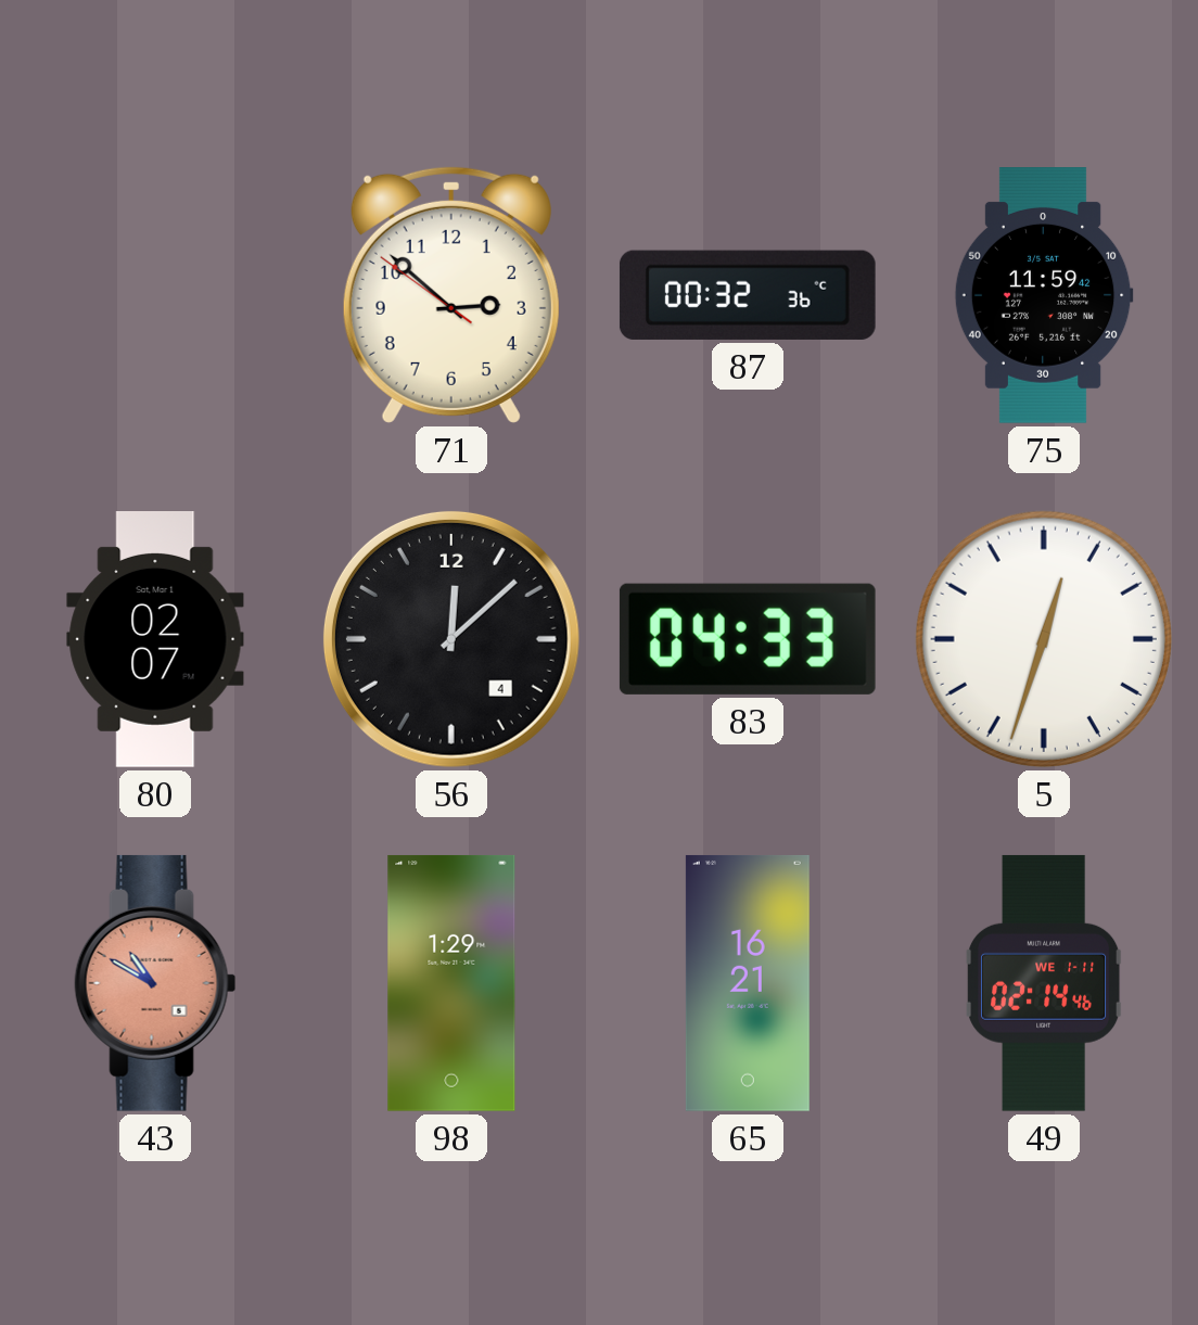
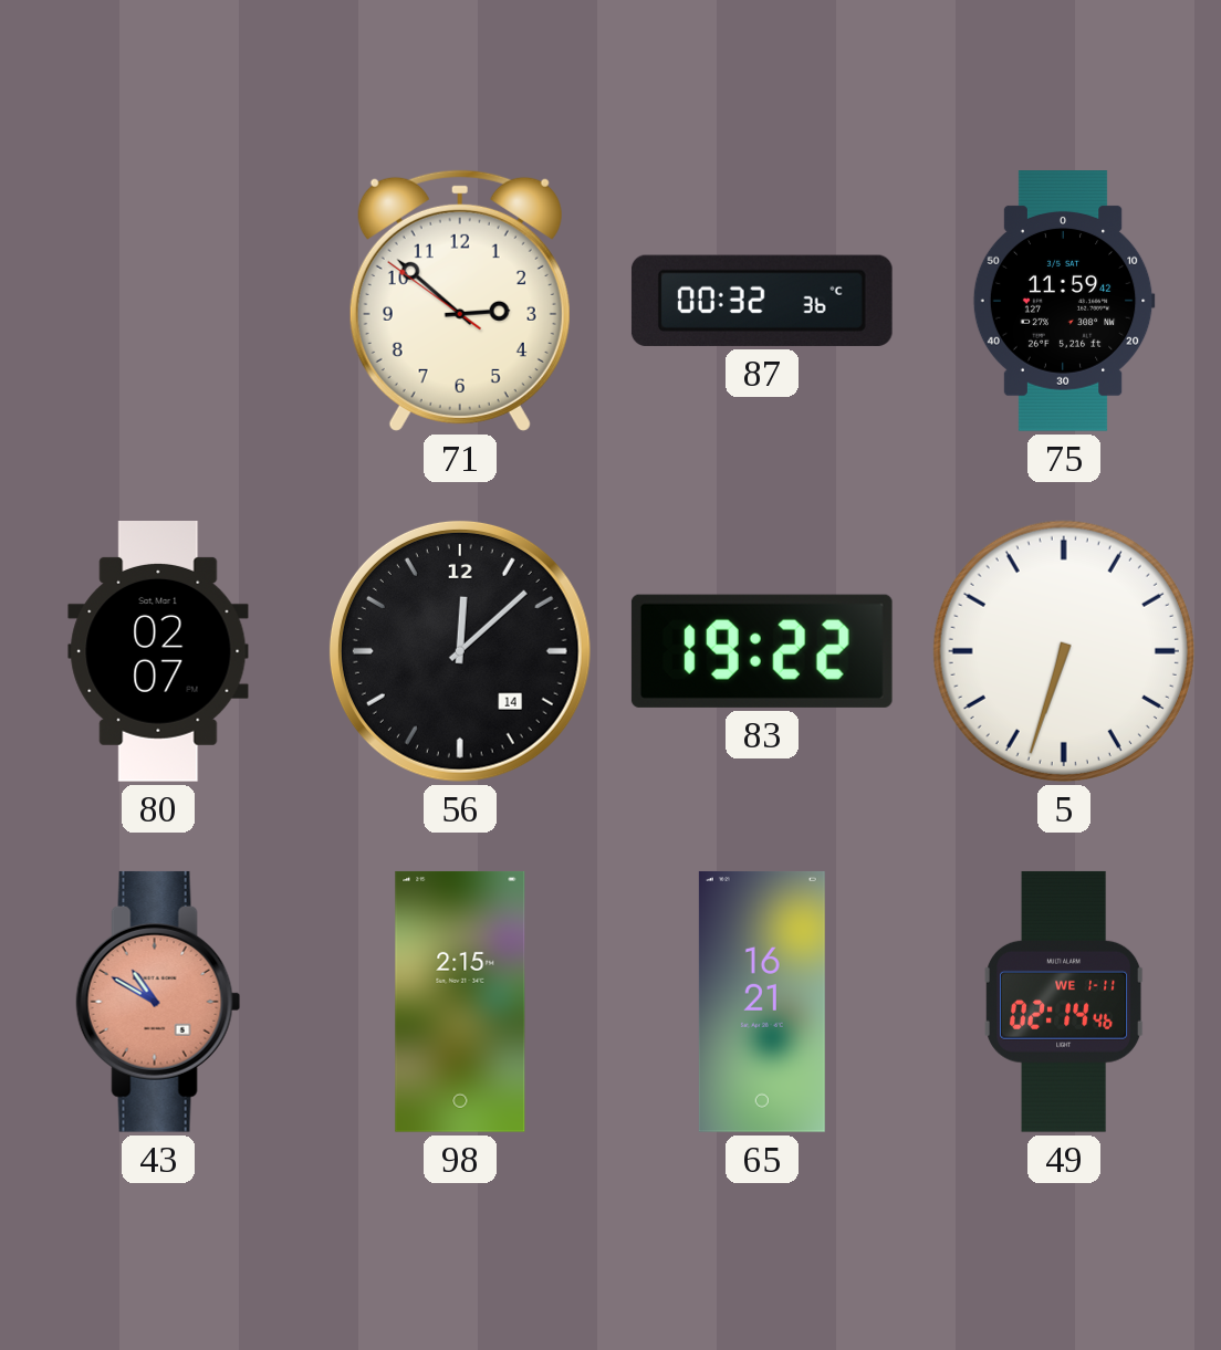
56 date: 4 -> 14 (460, 651)
83: 04:33 -> 19:22 (762, 651)
5: 12:33 -> 6:33 (1064, 651)
98: 1:29 -> 2:15 (460, 1002)
